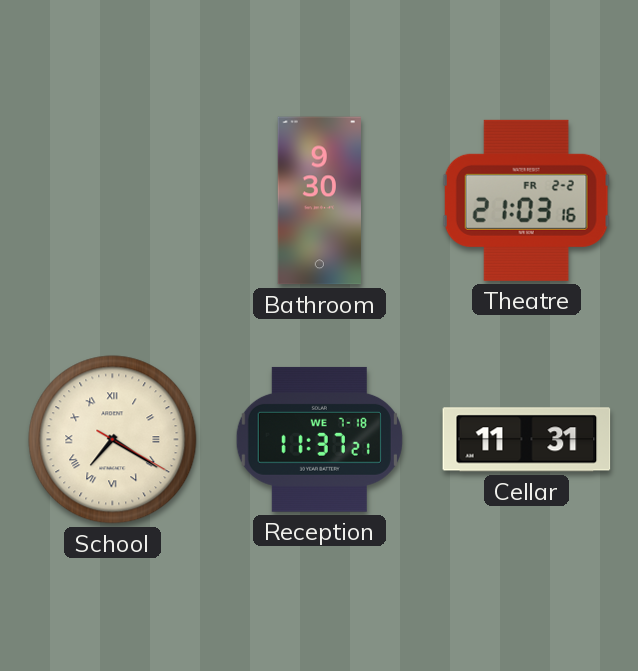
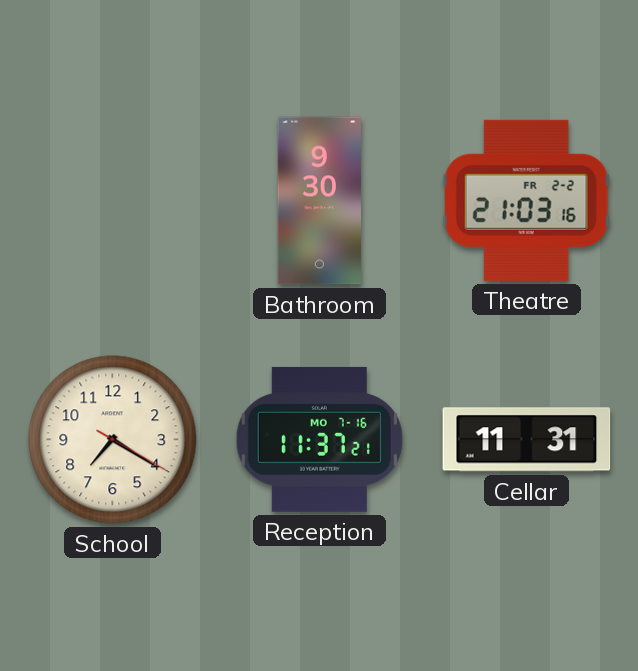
School numerals: Roman -> Arabic (113, 440)
Reception date: WE 7-18 -> MO 7-16 (319, 439)
